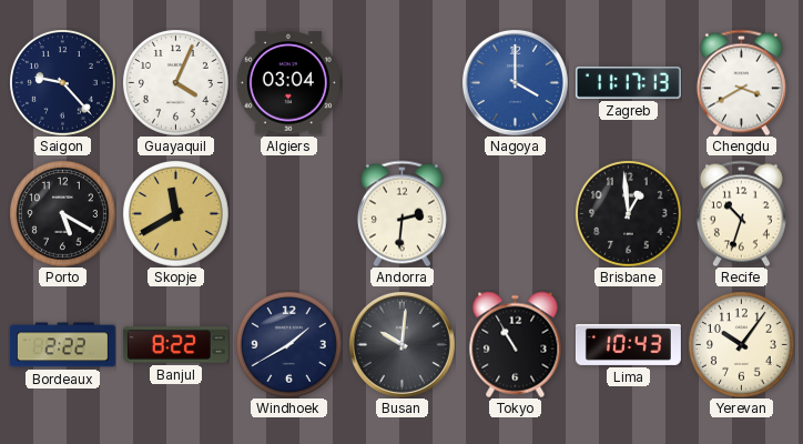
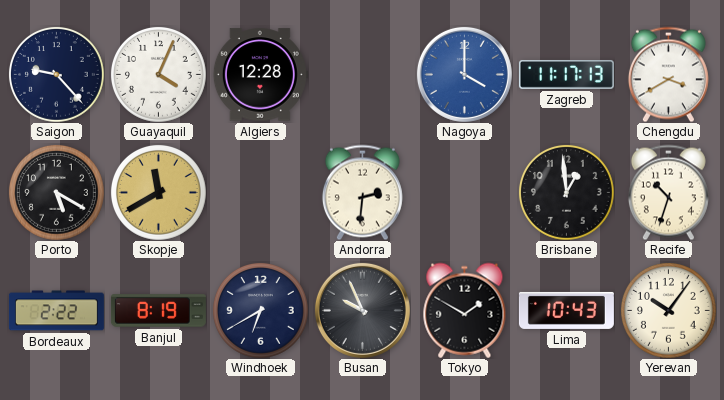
Algiers: 03:04 -> 12:28 (260, 75)
Banjul: 8:22 -> 8:19 (158, 311)
Windhoek: 1:40 -> 6:40 (260, 310)
Busan: 10:01 -> 9:56 (362, 310)
Tokyo: 10:55 -> 1:50 (465, 310)
